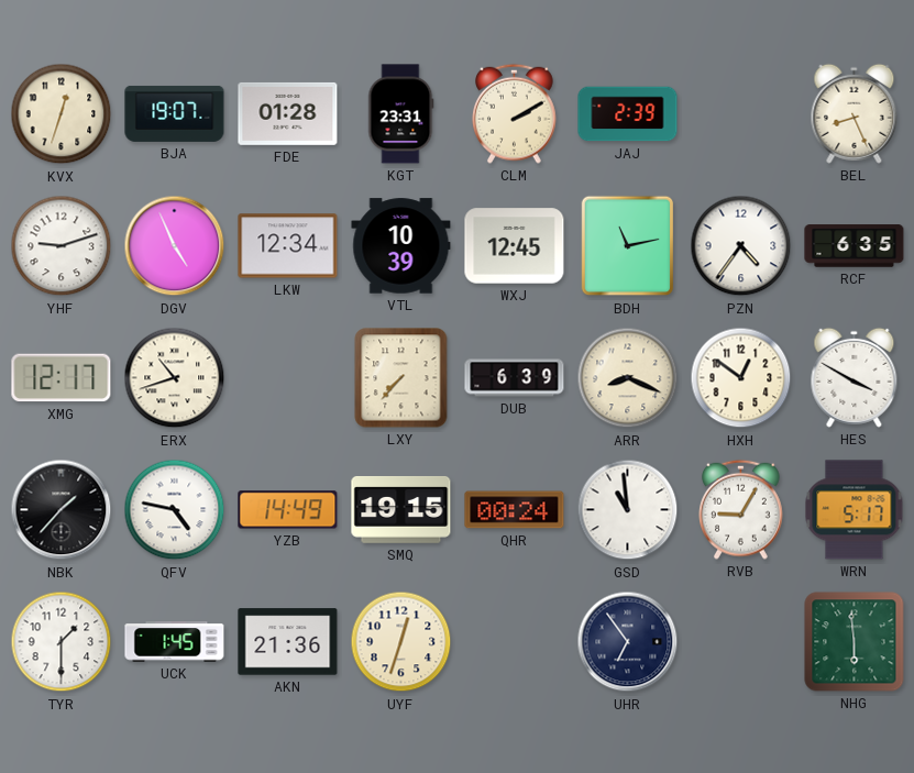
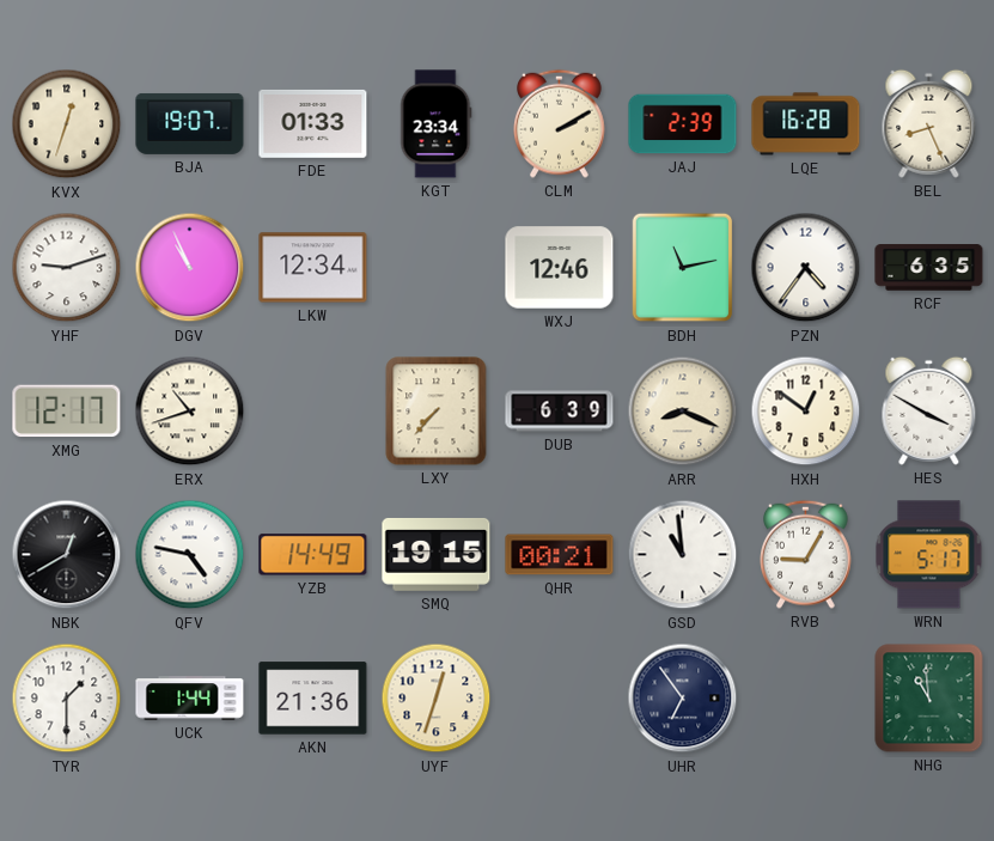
FDE: 01:28 -> 01:33 (313, 123)
KGT: 23:31 -> 23:34 (437, 124)
LQE: none -> 16:28 (806, 124)
DGV: 4:56 -> 10:56 (190, 268)
VTL: 10:39 -> none (401, 246)
WXJ: 12:45 -> 12:46 (560, 268)
NBK: 1:37 -> 12:40 (67, 555)
QHR: 00:24 -> 00:21 (560, 555)
UCK: 1:45 -> 1:44 (190, 699)
NHG: 5:59 -> 10:59 (929, 699)
